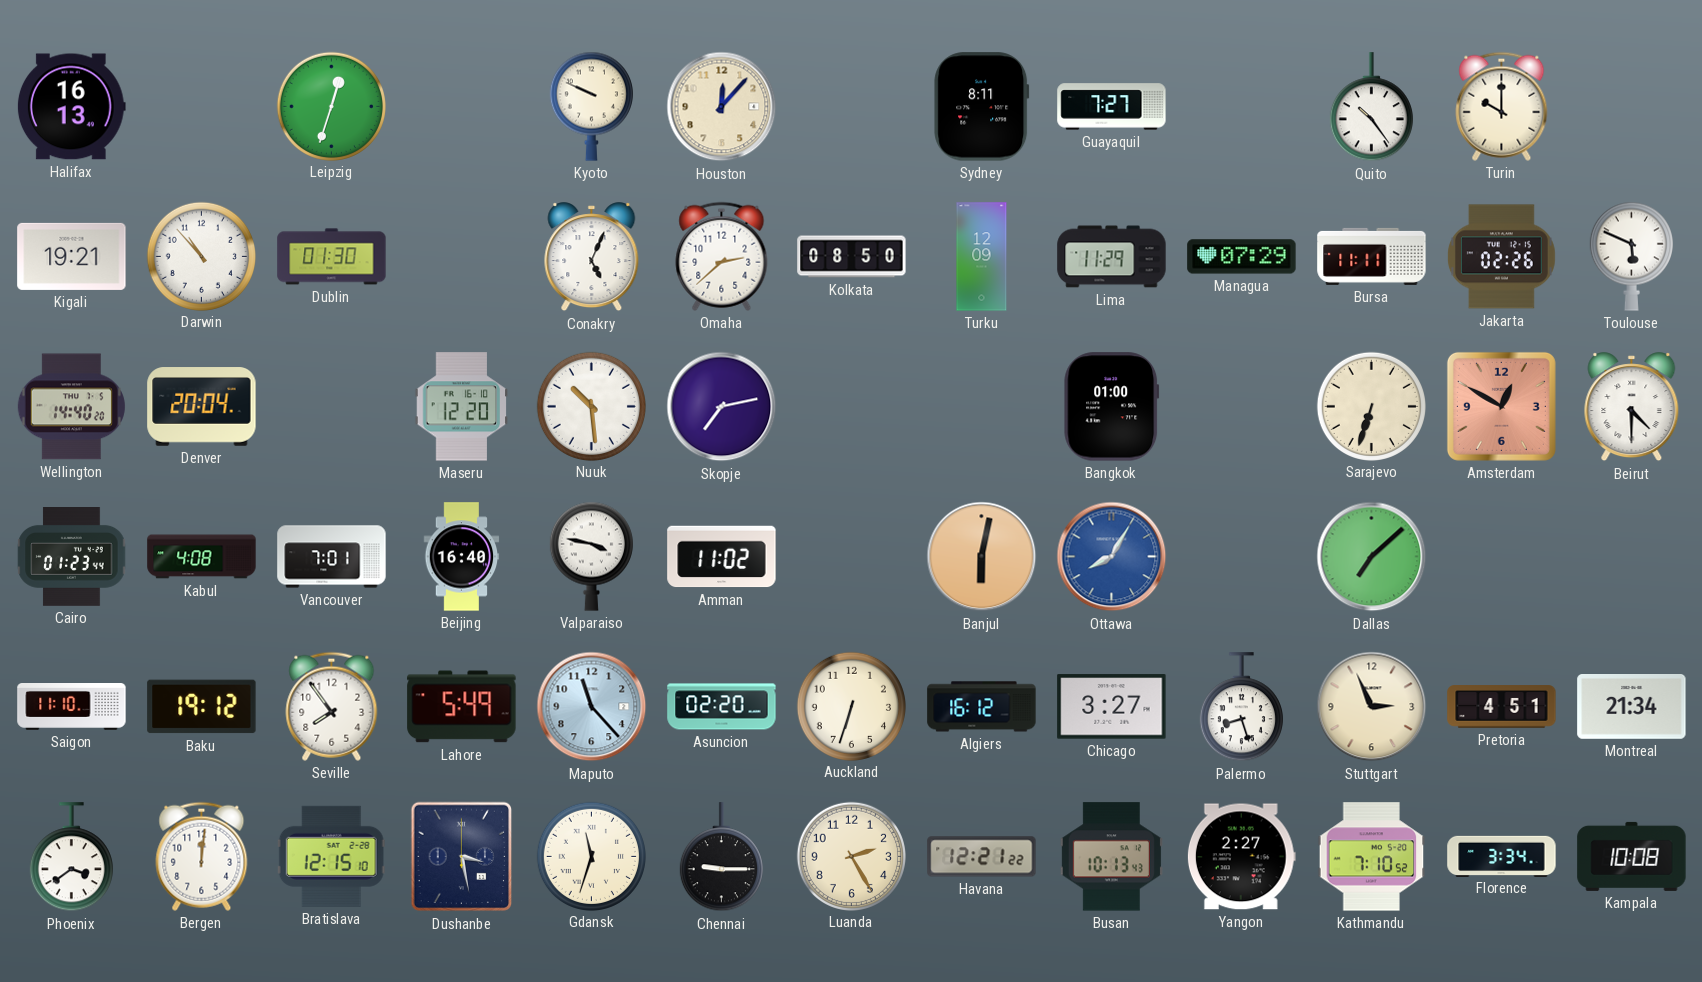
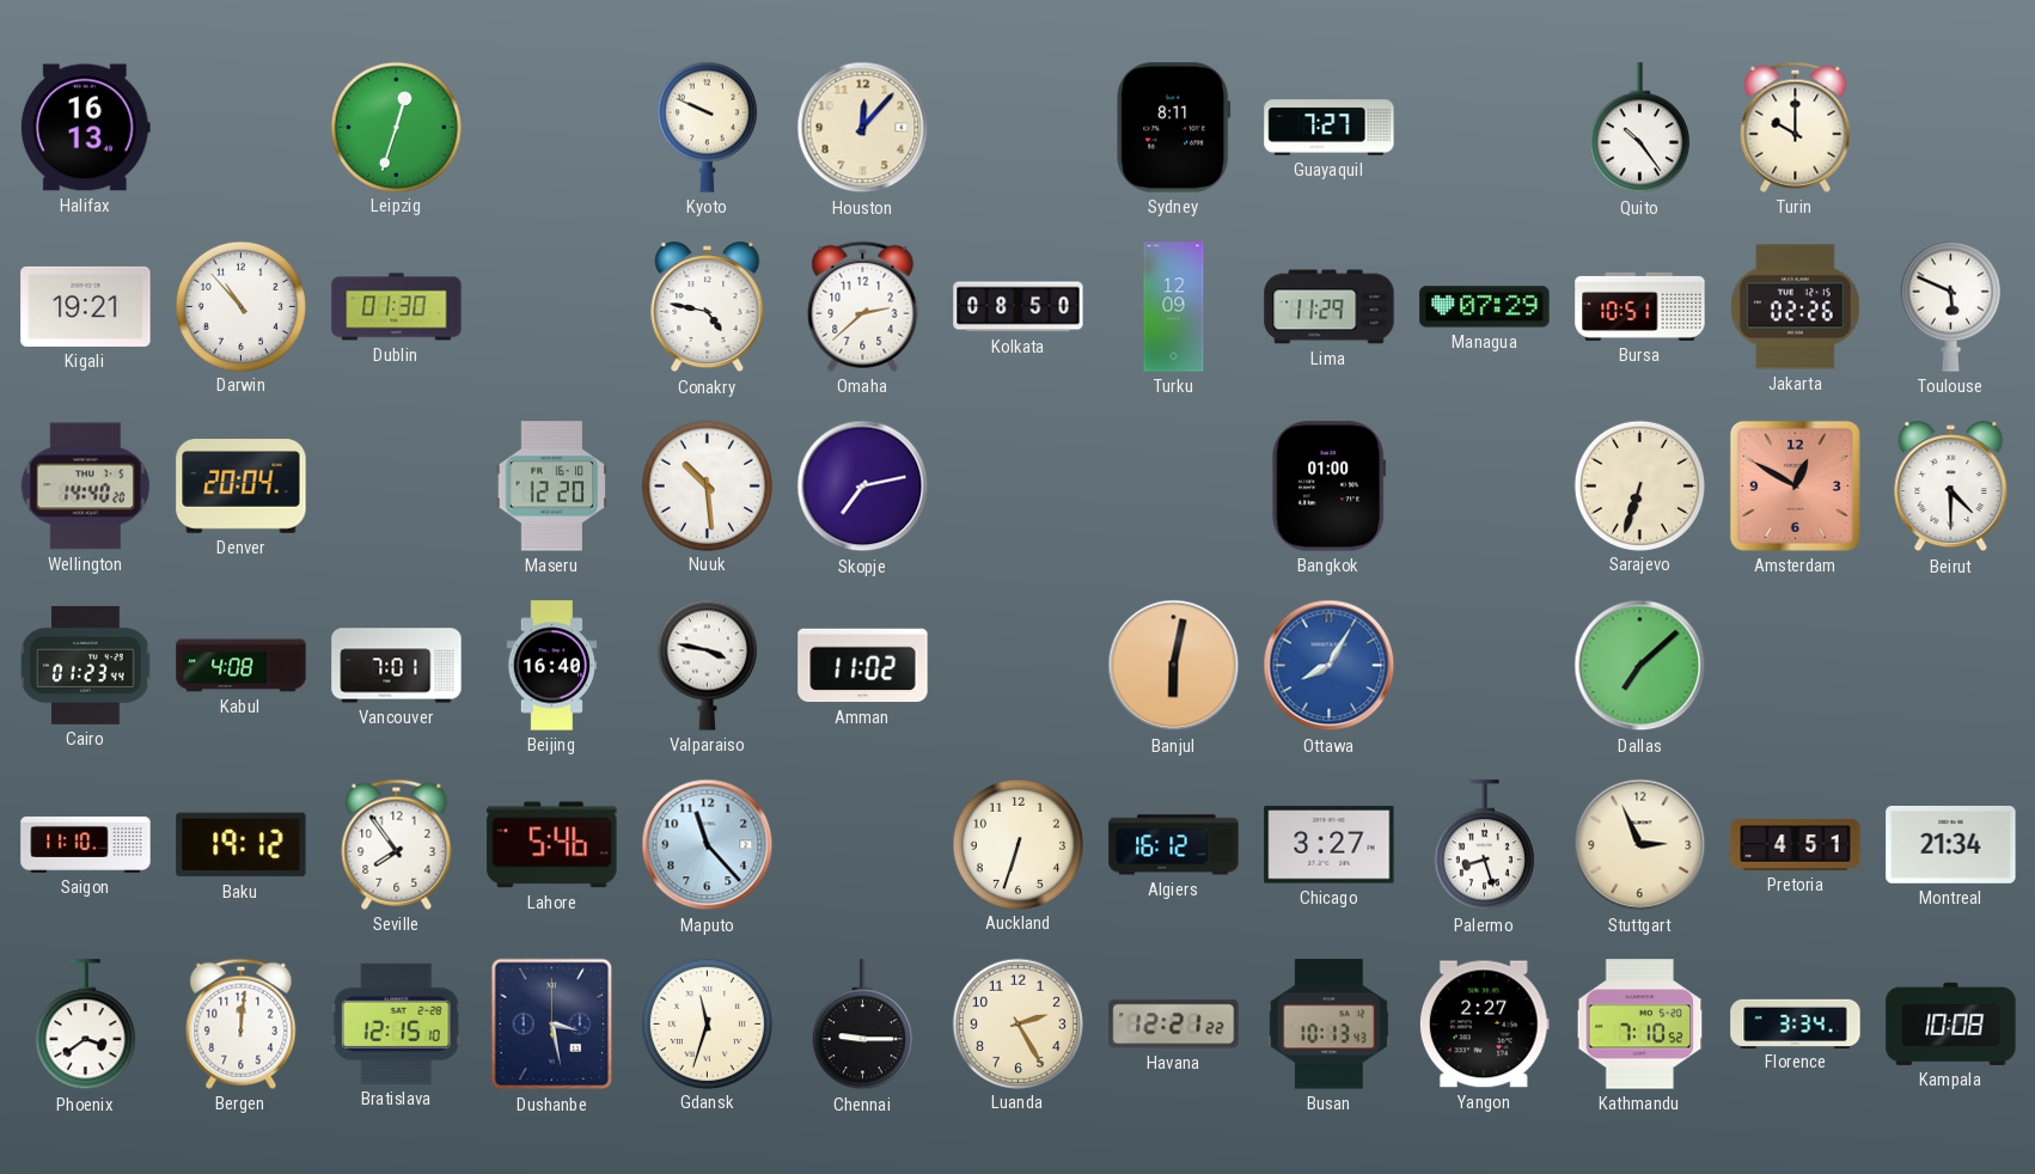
Conakry: 5:04 -> 4:47 (708, 307)
Bursa: 11:11 -> 10:51 (1640, 306)
Lahore: 5:49 -> 5:46 (552, 845)
Asuncion: 02:20 -> none (722, 707)
